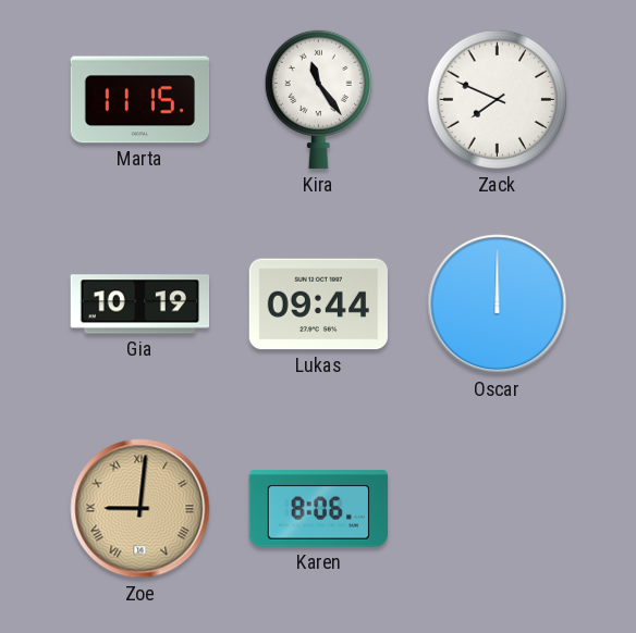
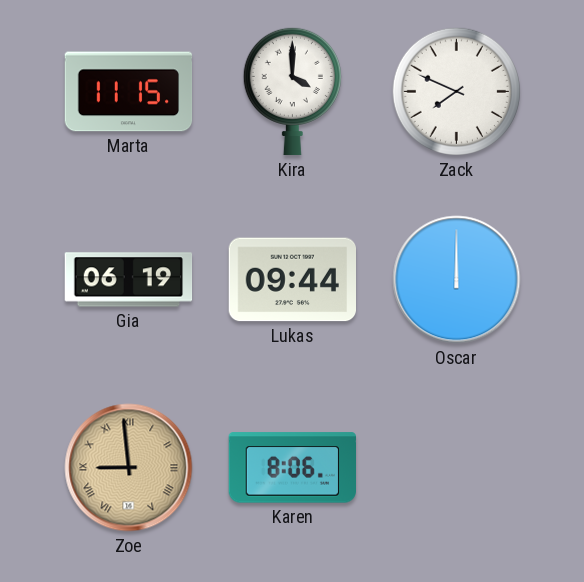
Kira: 11:24 -> 4:00 (292, 91)
Gia: 10:19 -> 06:19 (129, 280)
Zoe: 9:01 -> 8:59 (129, 468)
